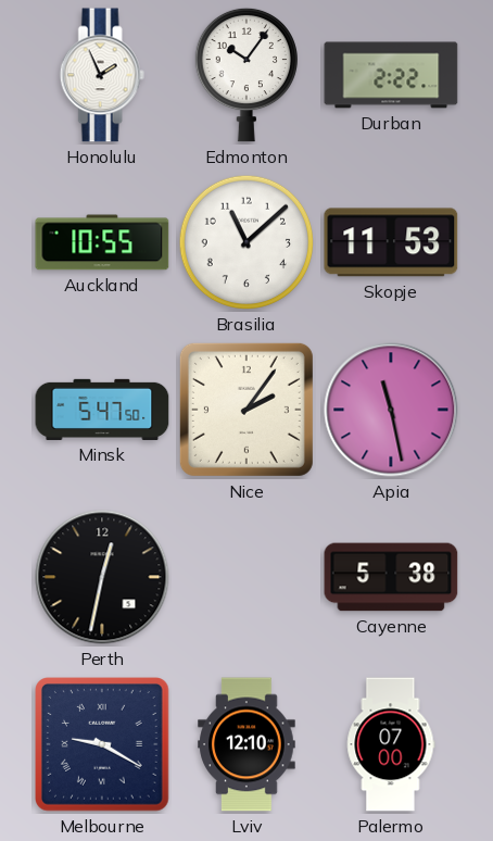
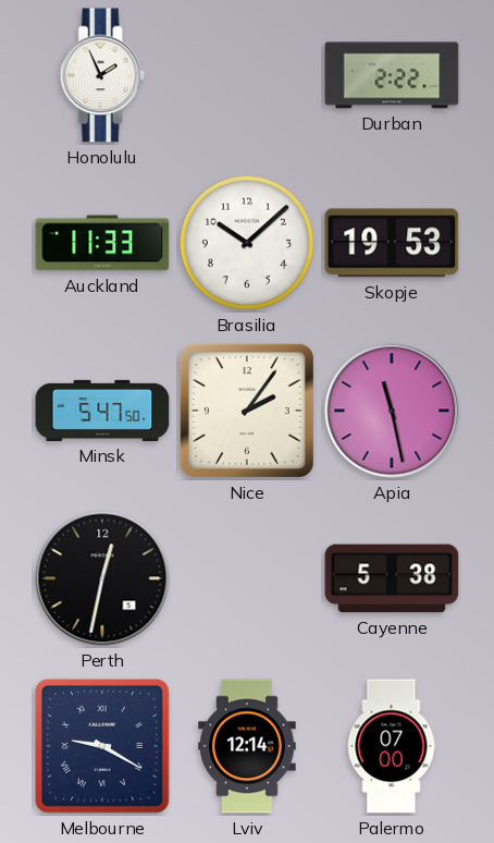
Edmonton: 10:06 -> none (245, 75)
Auckland: 10:55 -> 11:33 (102, 243)
Brasilia: 11:08 -> 10:08 (247, 243)
Skopje: 11:53 -> 19:53 (392, 243)
Lviv: 12:10 -> 12:14 (247, 746)
